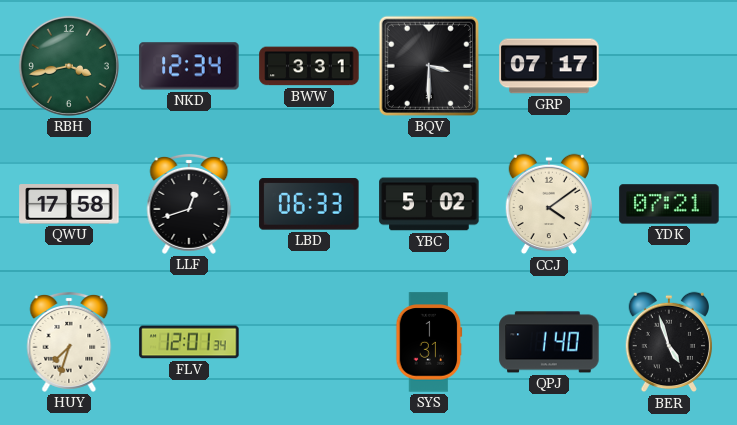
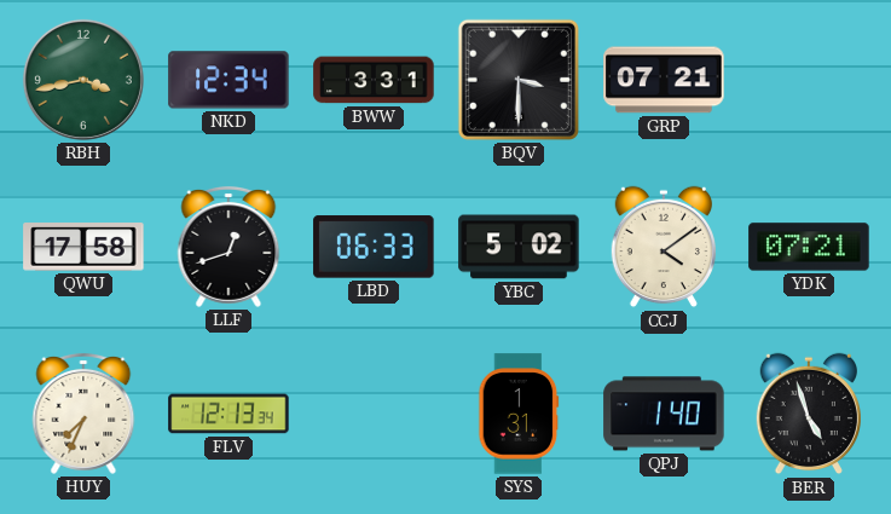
GRP: 07:17 -> 07:21 (664, 80)
HUY: 7:33 -> 7:34 (83, 414)
FLV: 12:01 -> 12:13 (228, 414)
